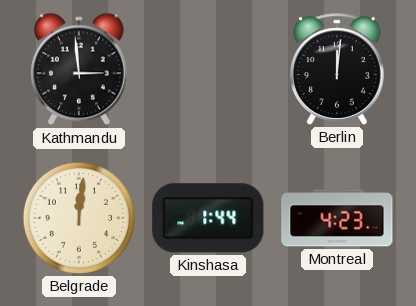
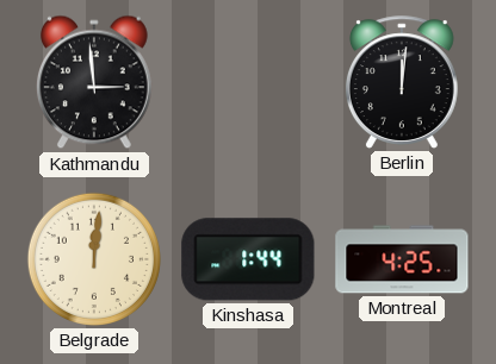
Montreal: 4:23 -> 4:25 (402, 259)
